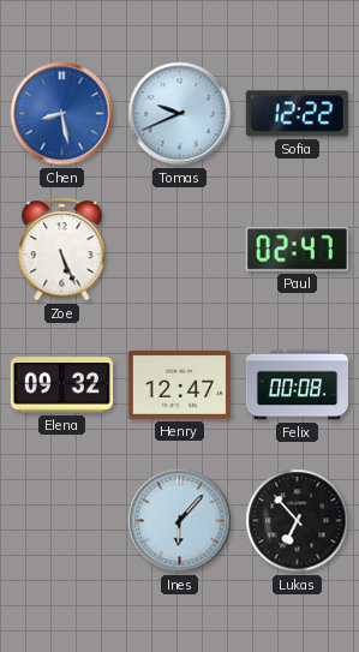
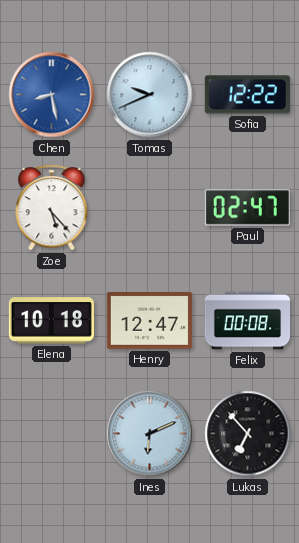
Zoe: 5:26 -> 5:23 (52, 208)
Elena: 09:32 -> 10:18 (51, 321)
Ines: 6:07 -> 6:11 (150, 434)
